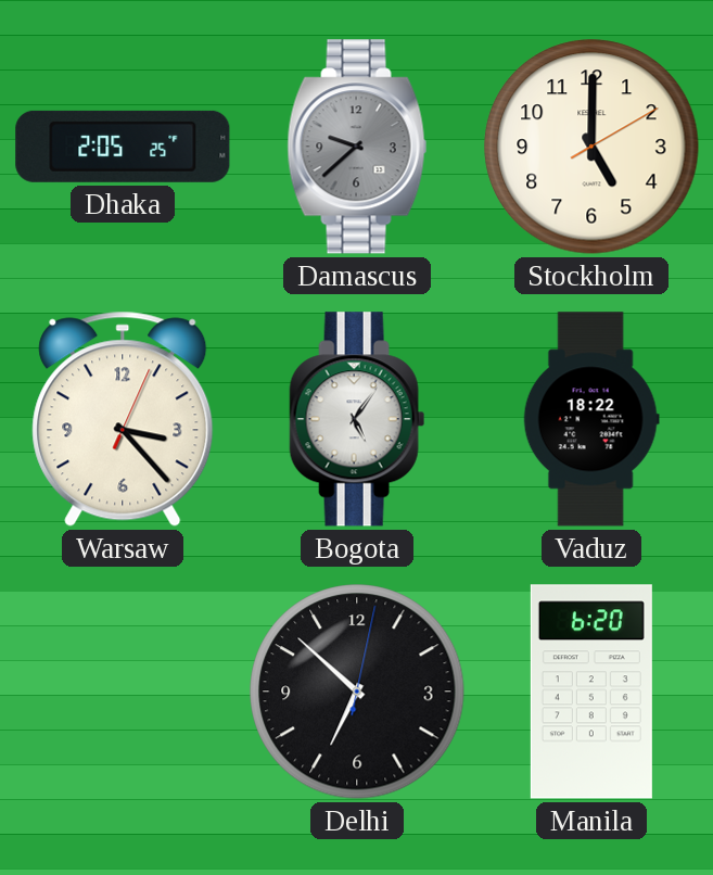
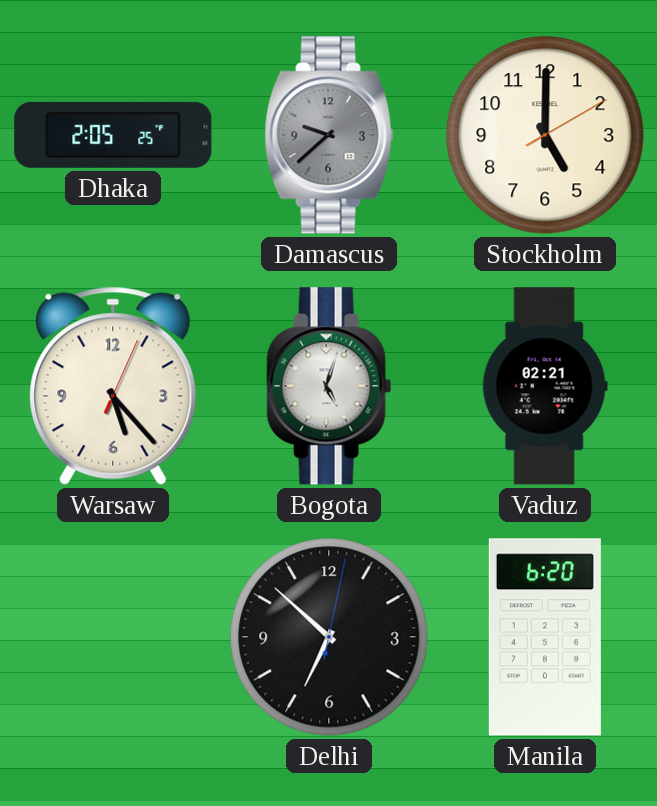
Warsaw: 3:23 -> 5:23 (113, 386)
Bogota: 5:06 -> 5:03 (329, 386)
Vaduz: 18:22 -> 02:21 (545, 386)
